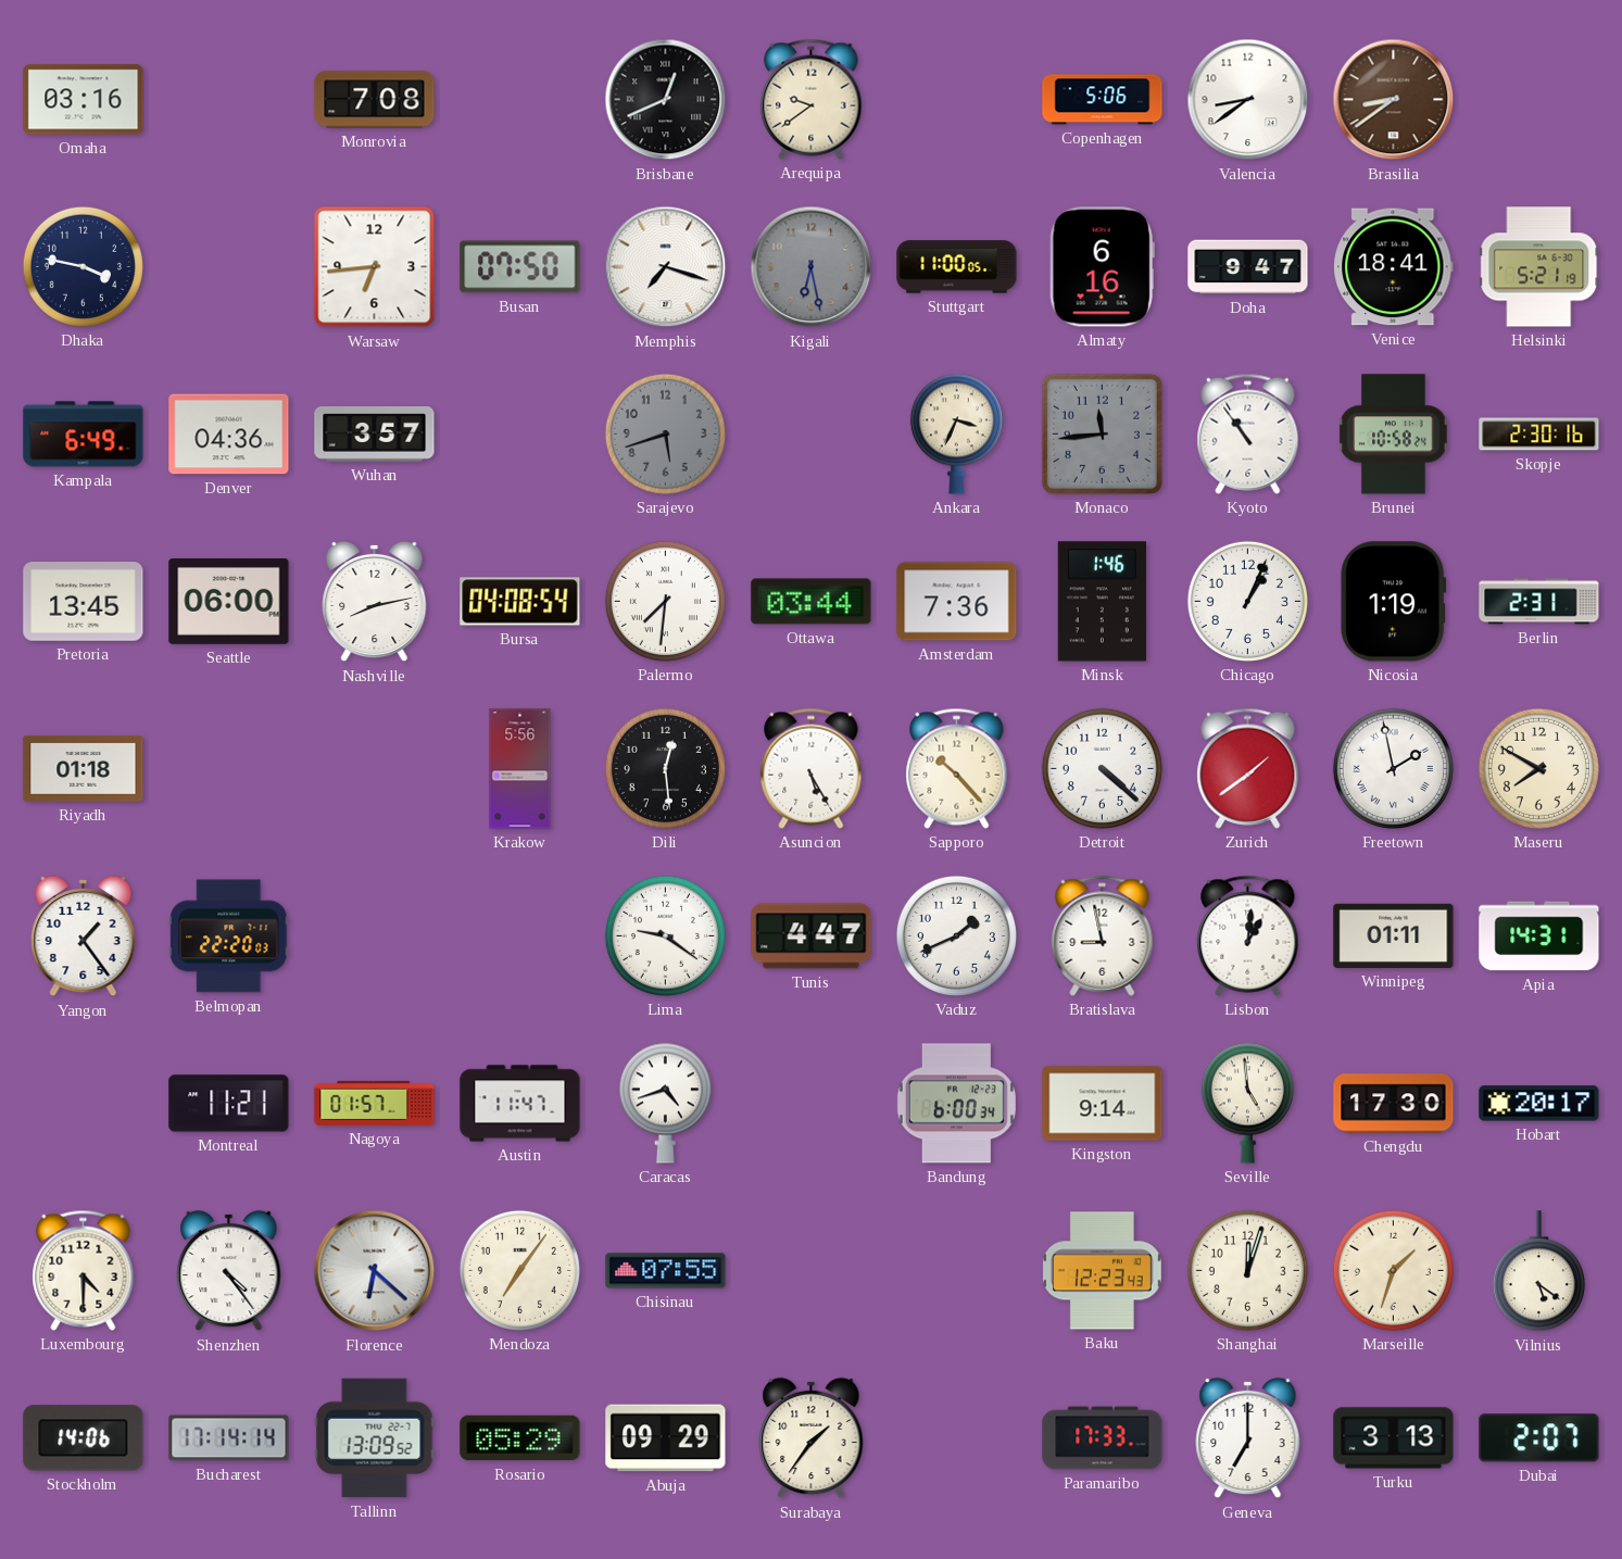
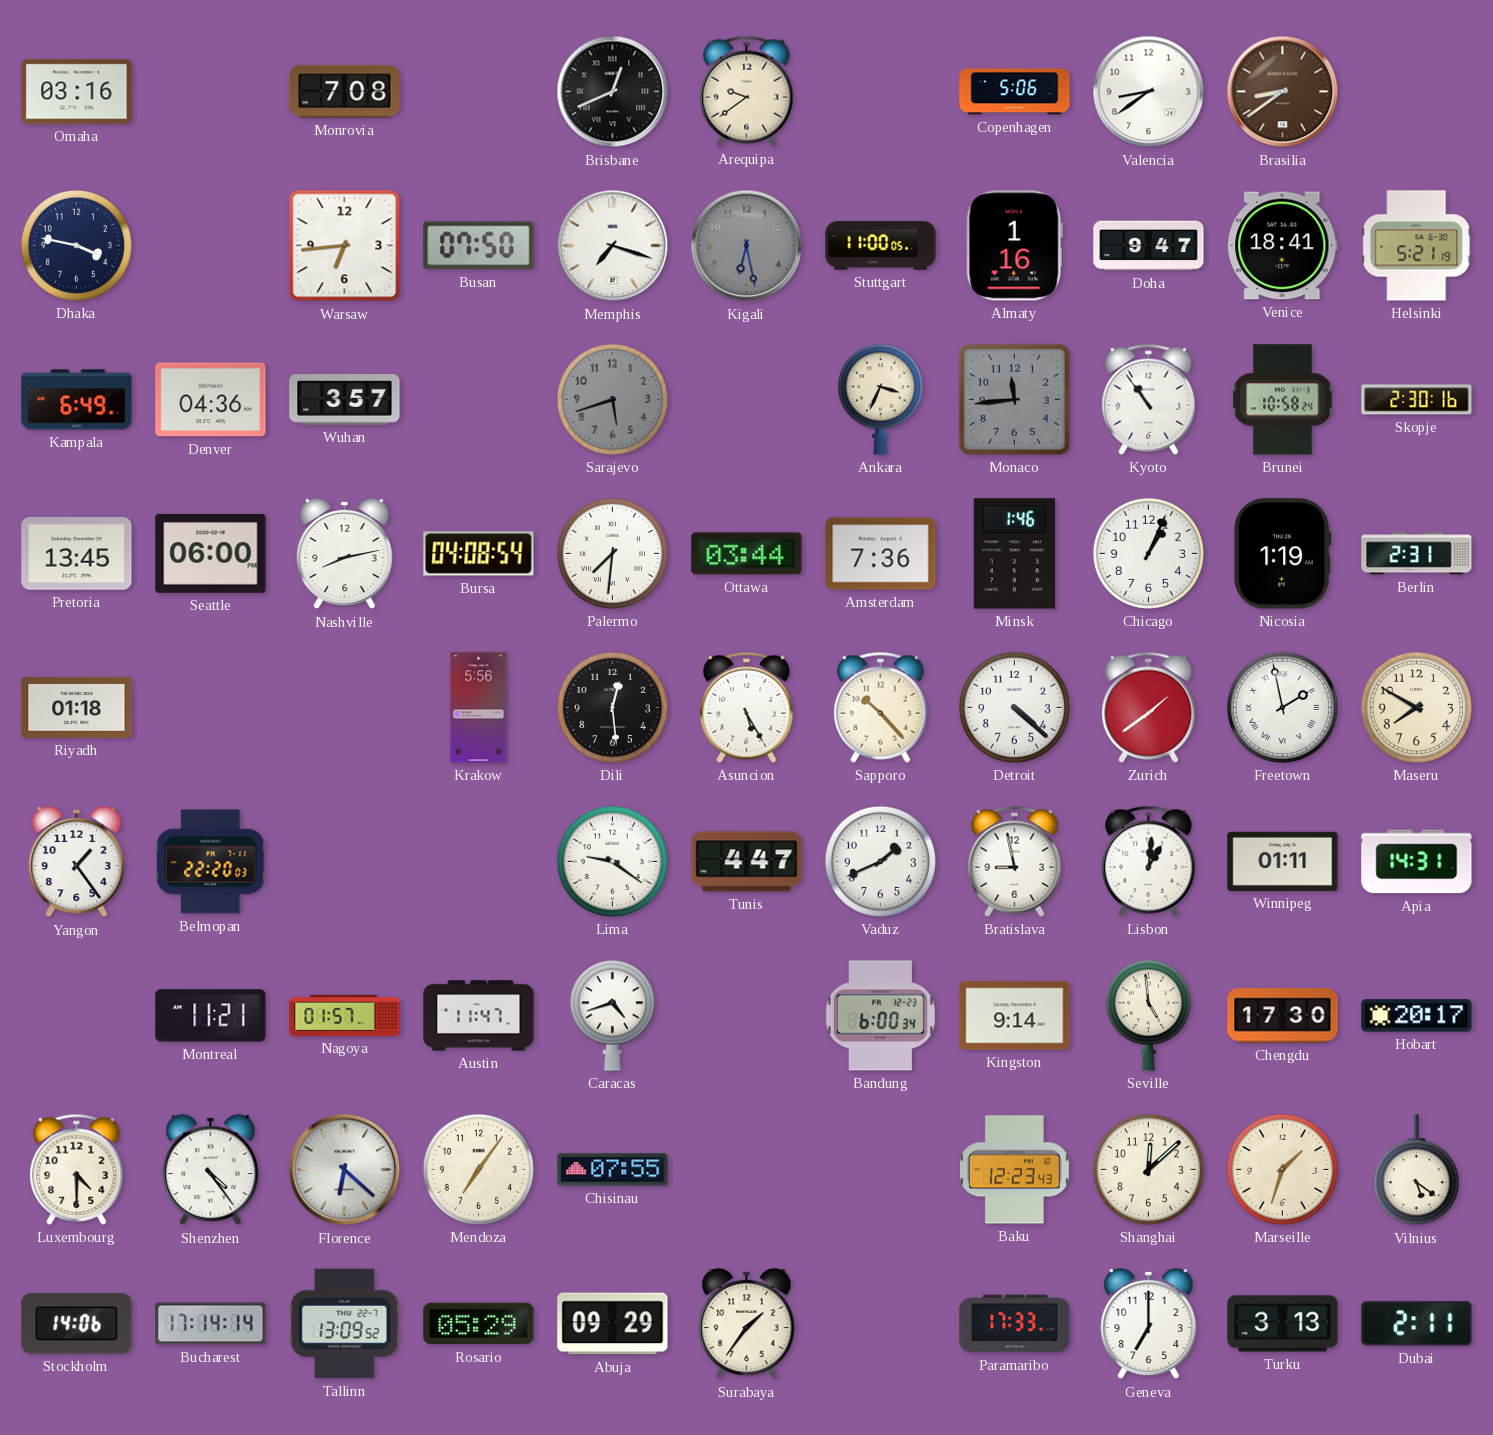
Almaty: 6:16 -> 1:16 (1014, 246)
Shanghai: 12:03 -> 12:08 (1148, 1169)
Dubai: 2:07 -> 2:11 (1417, 1324)
